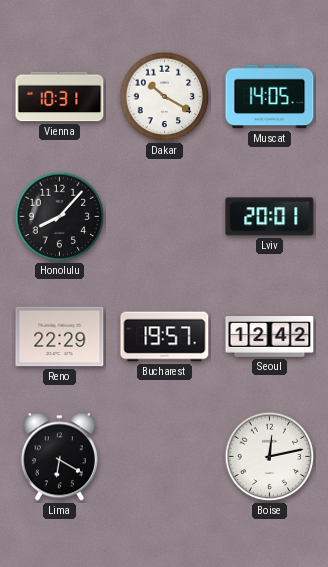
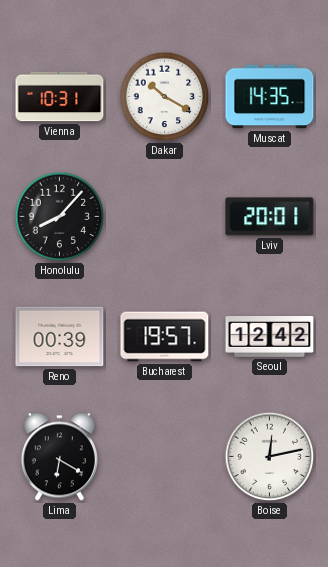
Muscat: 14:05 -> 14:35 (270, 97)
Reno: 22:29 -> 00:39 (60, 337)
